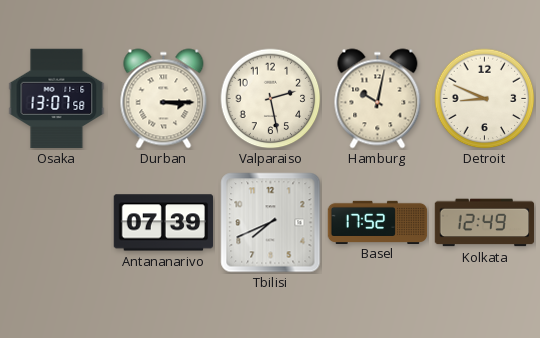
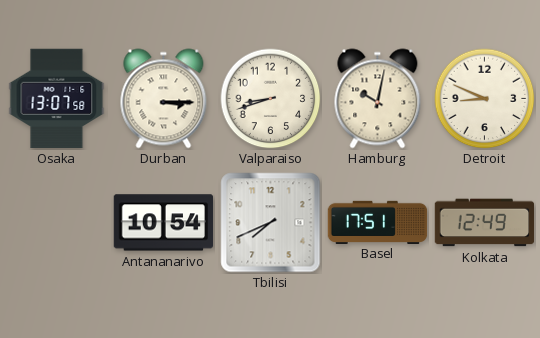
Valparaiso: 2:28 -> 8:42 (271, 99)
Antananarivo: 07:39 -> 10:54 (164, 223)
Basel: 17:52 -> 17:51 (378, 222)
